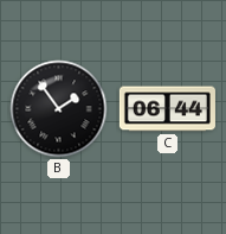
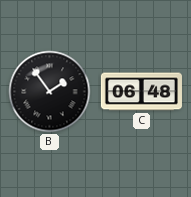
C: 06:44 -> 06:48 (141, 92)
